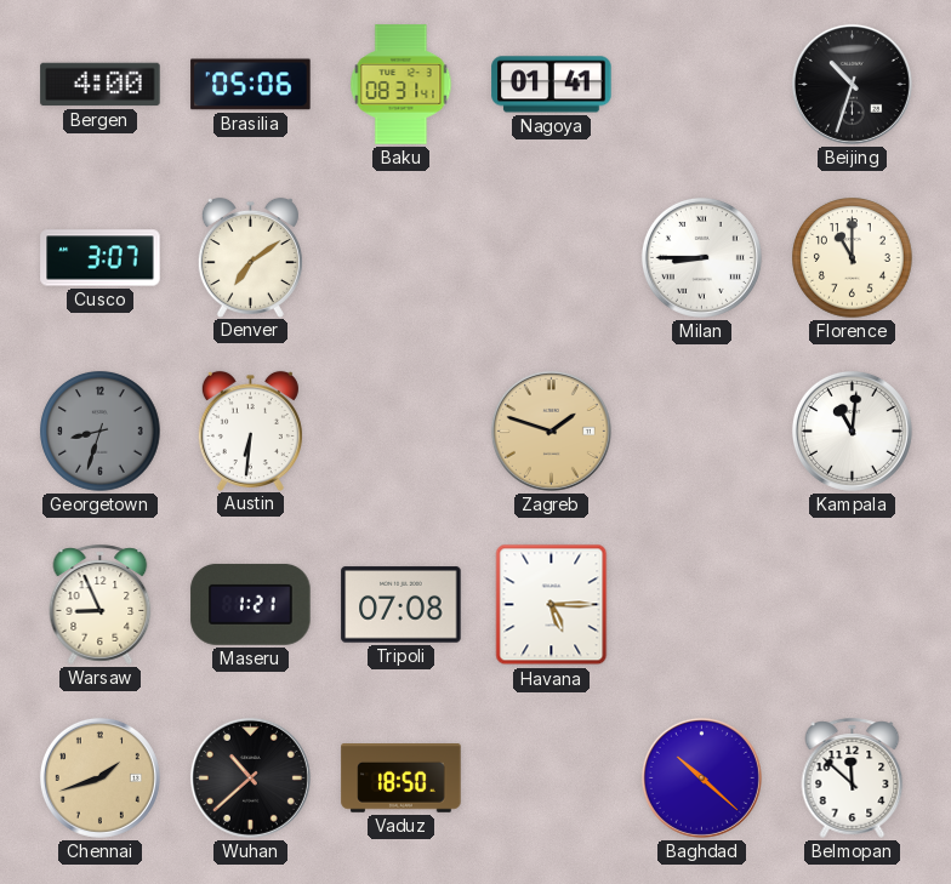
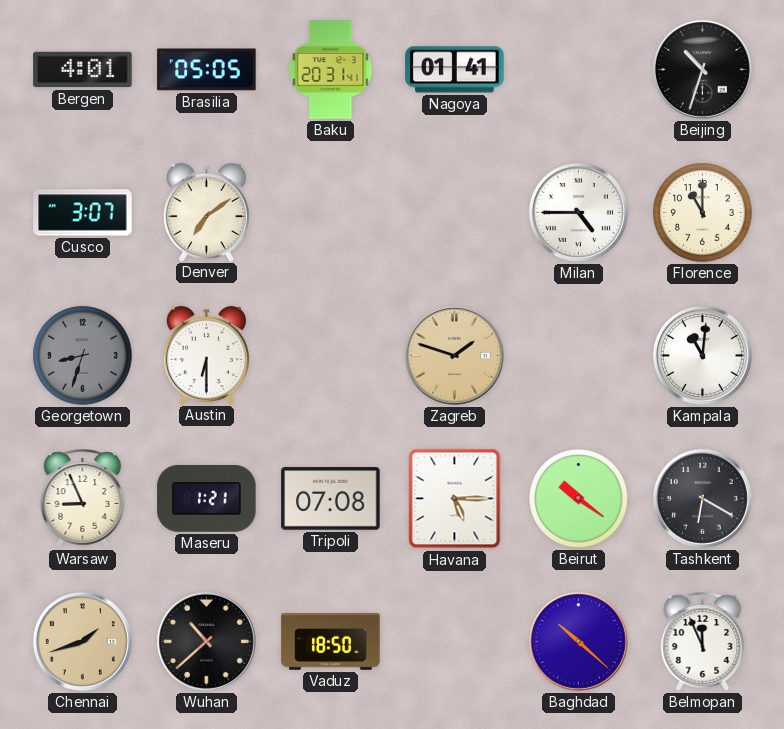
Bergen: 4:00 -> 4:01 (83, 70)
Brasilia: 05:06 -> 05:05 (207, 70)
Baku: 08:31 -> 20:31 (331, 70)
Milan: 8:45 -> 4:45 (578, 212)
Austin: 6:31 -> 6:30 (206, 355)
Beirut: none -> 10:21 (579, 499)
Tashkent: none -> 6:20 (702, 498)
Belmopan: 11:52 -> 11:56 (703, 641)
